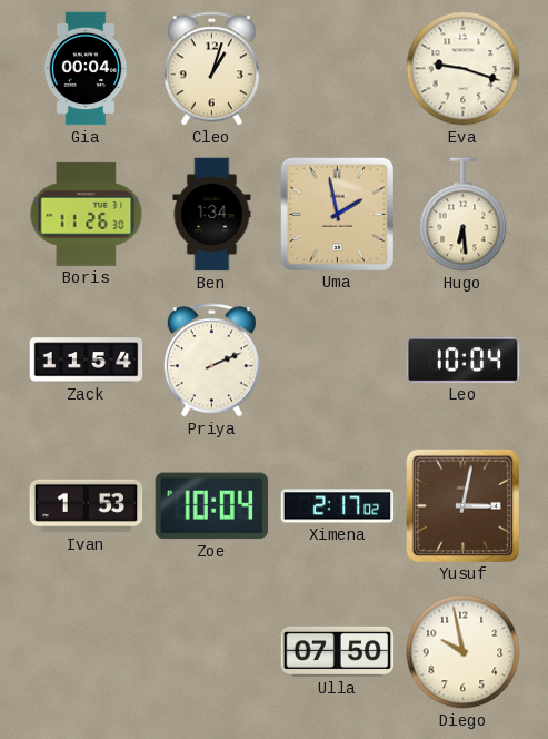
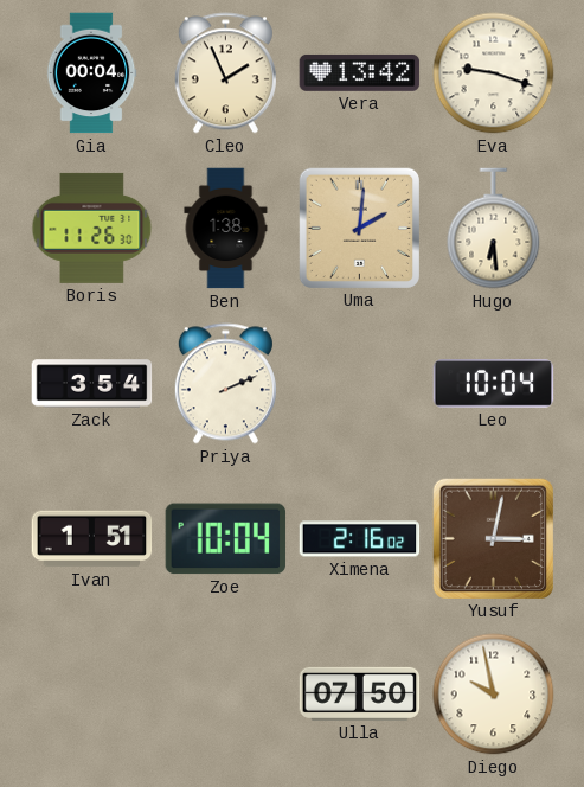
Cleo: 1:03 -> 1:56 (225, 73)
Vera: none -> 13:42 (360, 72)
Ben: 1:34 -> 1:38 (226, 229)
Uma: 1:58 -> 2:01 (359, 228)
Zack: 11:54 -> 3:54 (92, 384)
Ivan: 1:53 -> 1:51 (92, 539)
Ximena: 2:17 -> 2:16 (360, 539)
